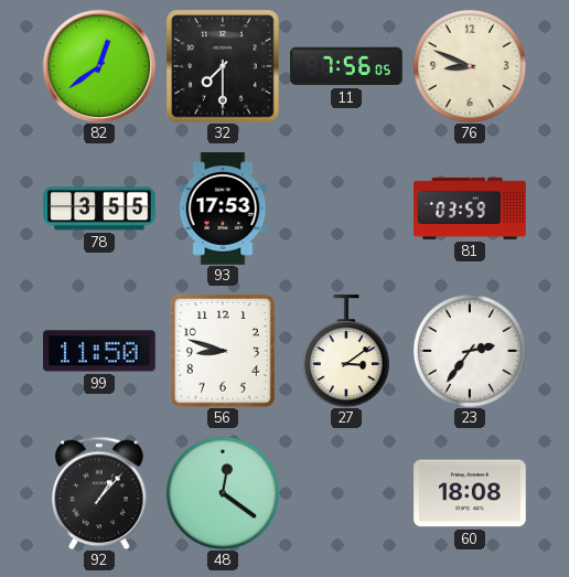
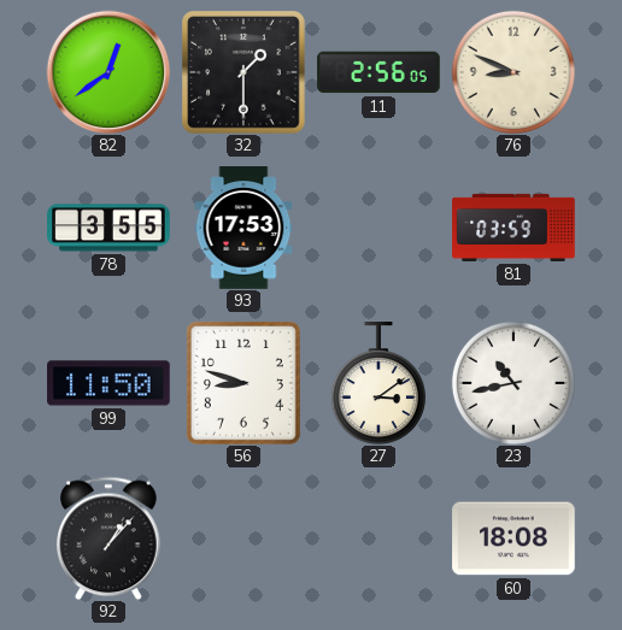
32: 7:30 -> 1:30 (245, 73)
11: 7:56 -> 2:56 (379, 72)
23: 2:36 -> 10:43 (514, 383)
48: 12:21 -> none (223, 493)
